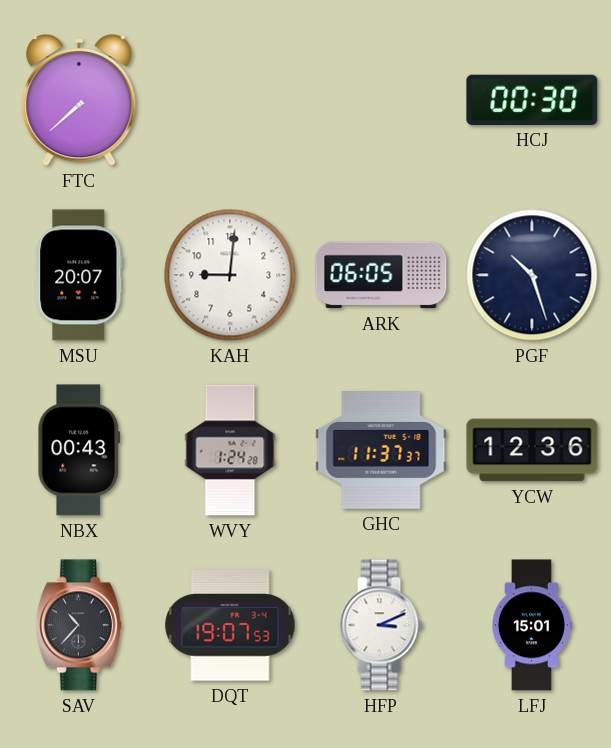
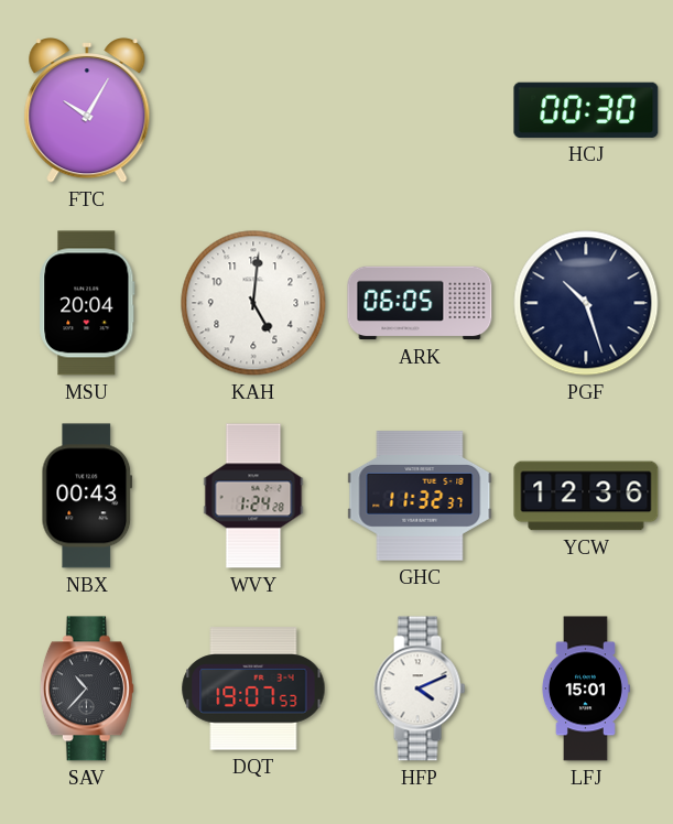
FTC: 7:38 -> 10:05 (87, 111)
MSU: 20:07 -> 20:04 (87, 303)
KAH: 9:01 -> 5:01 (253, 303)
GHC: 11:37 -> 11:32 (420, 496)
HFP: 3:11 -> 4:11 (420, 689)
